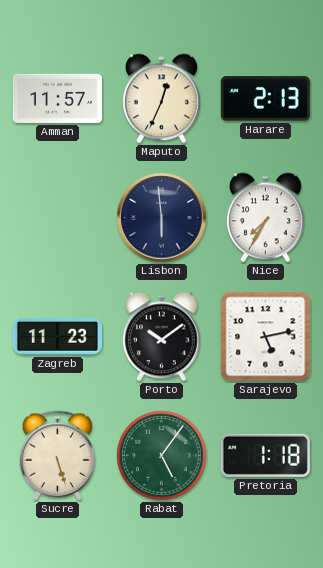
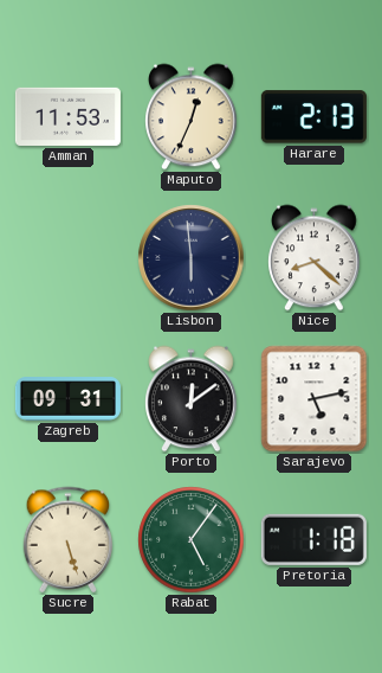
Amman: 11:57 -> 11:53 (67, 116)
Nice: 7:35 -> 8:22 (315, 258)
Zagreb: 11:23 -> 09:31 (67, 399)
Porto: 10:09 -> 12:09 (192, 399)
